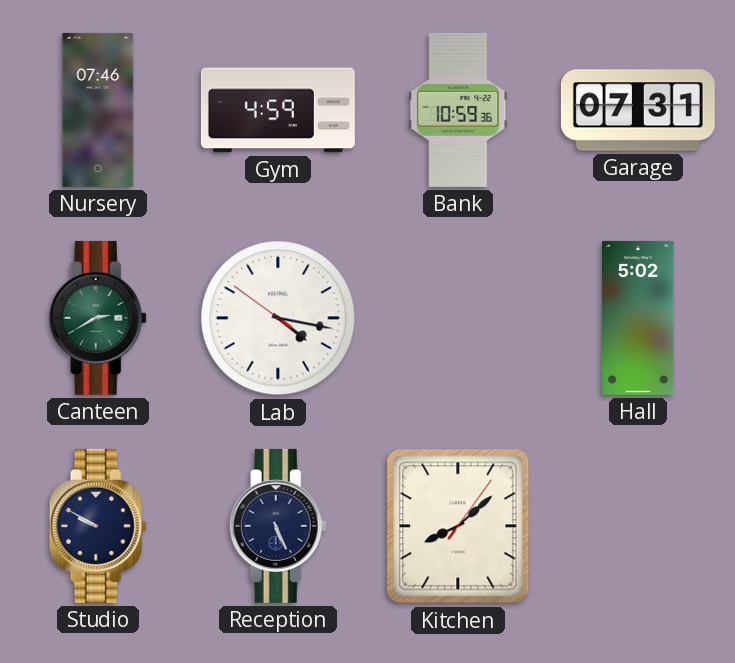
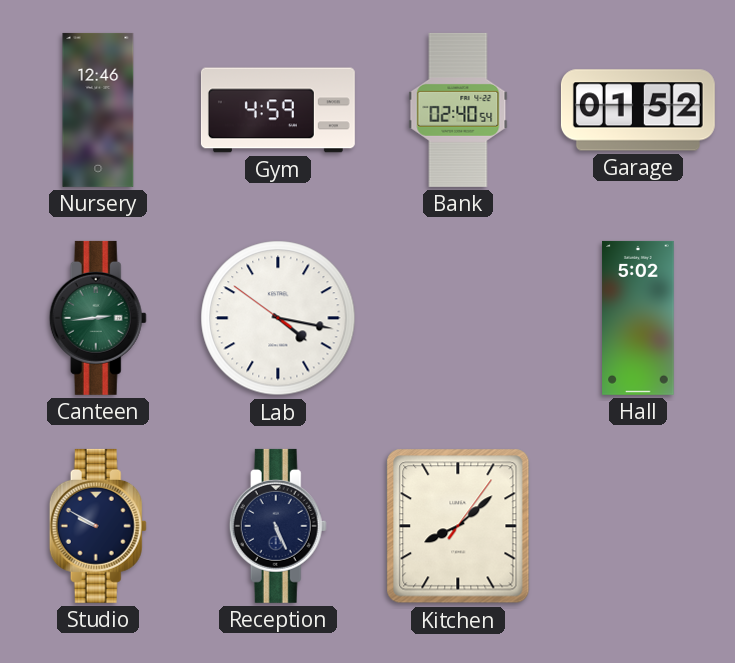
Nursery: 07:46 -> 12:46 (98, 110)
Bank: 10:59 -> 02:40 (458, 110)
Garage: 07:31 -> 01:52 (638, 110)
Canteen: 2:40 -> 2:44 (98, 318)
